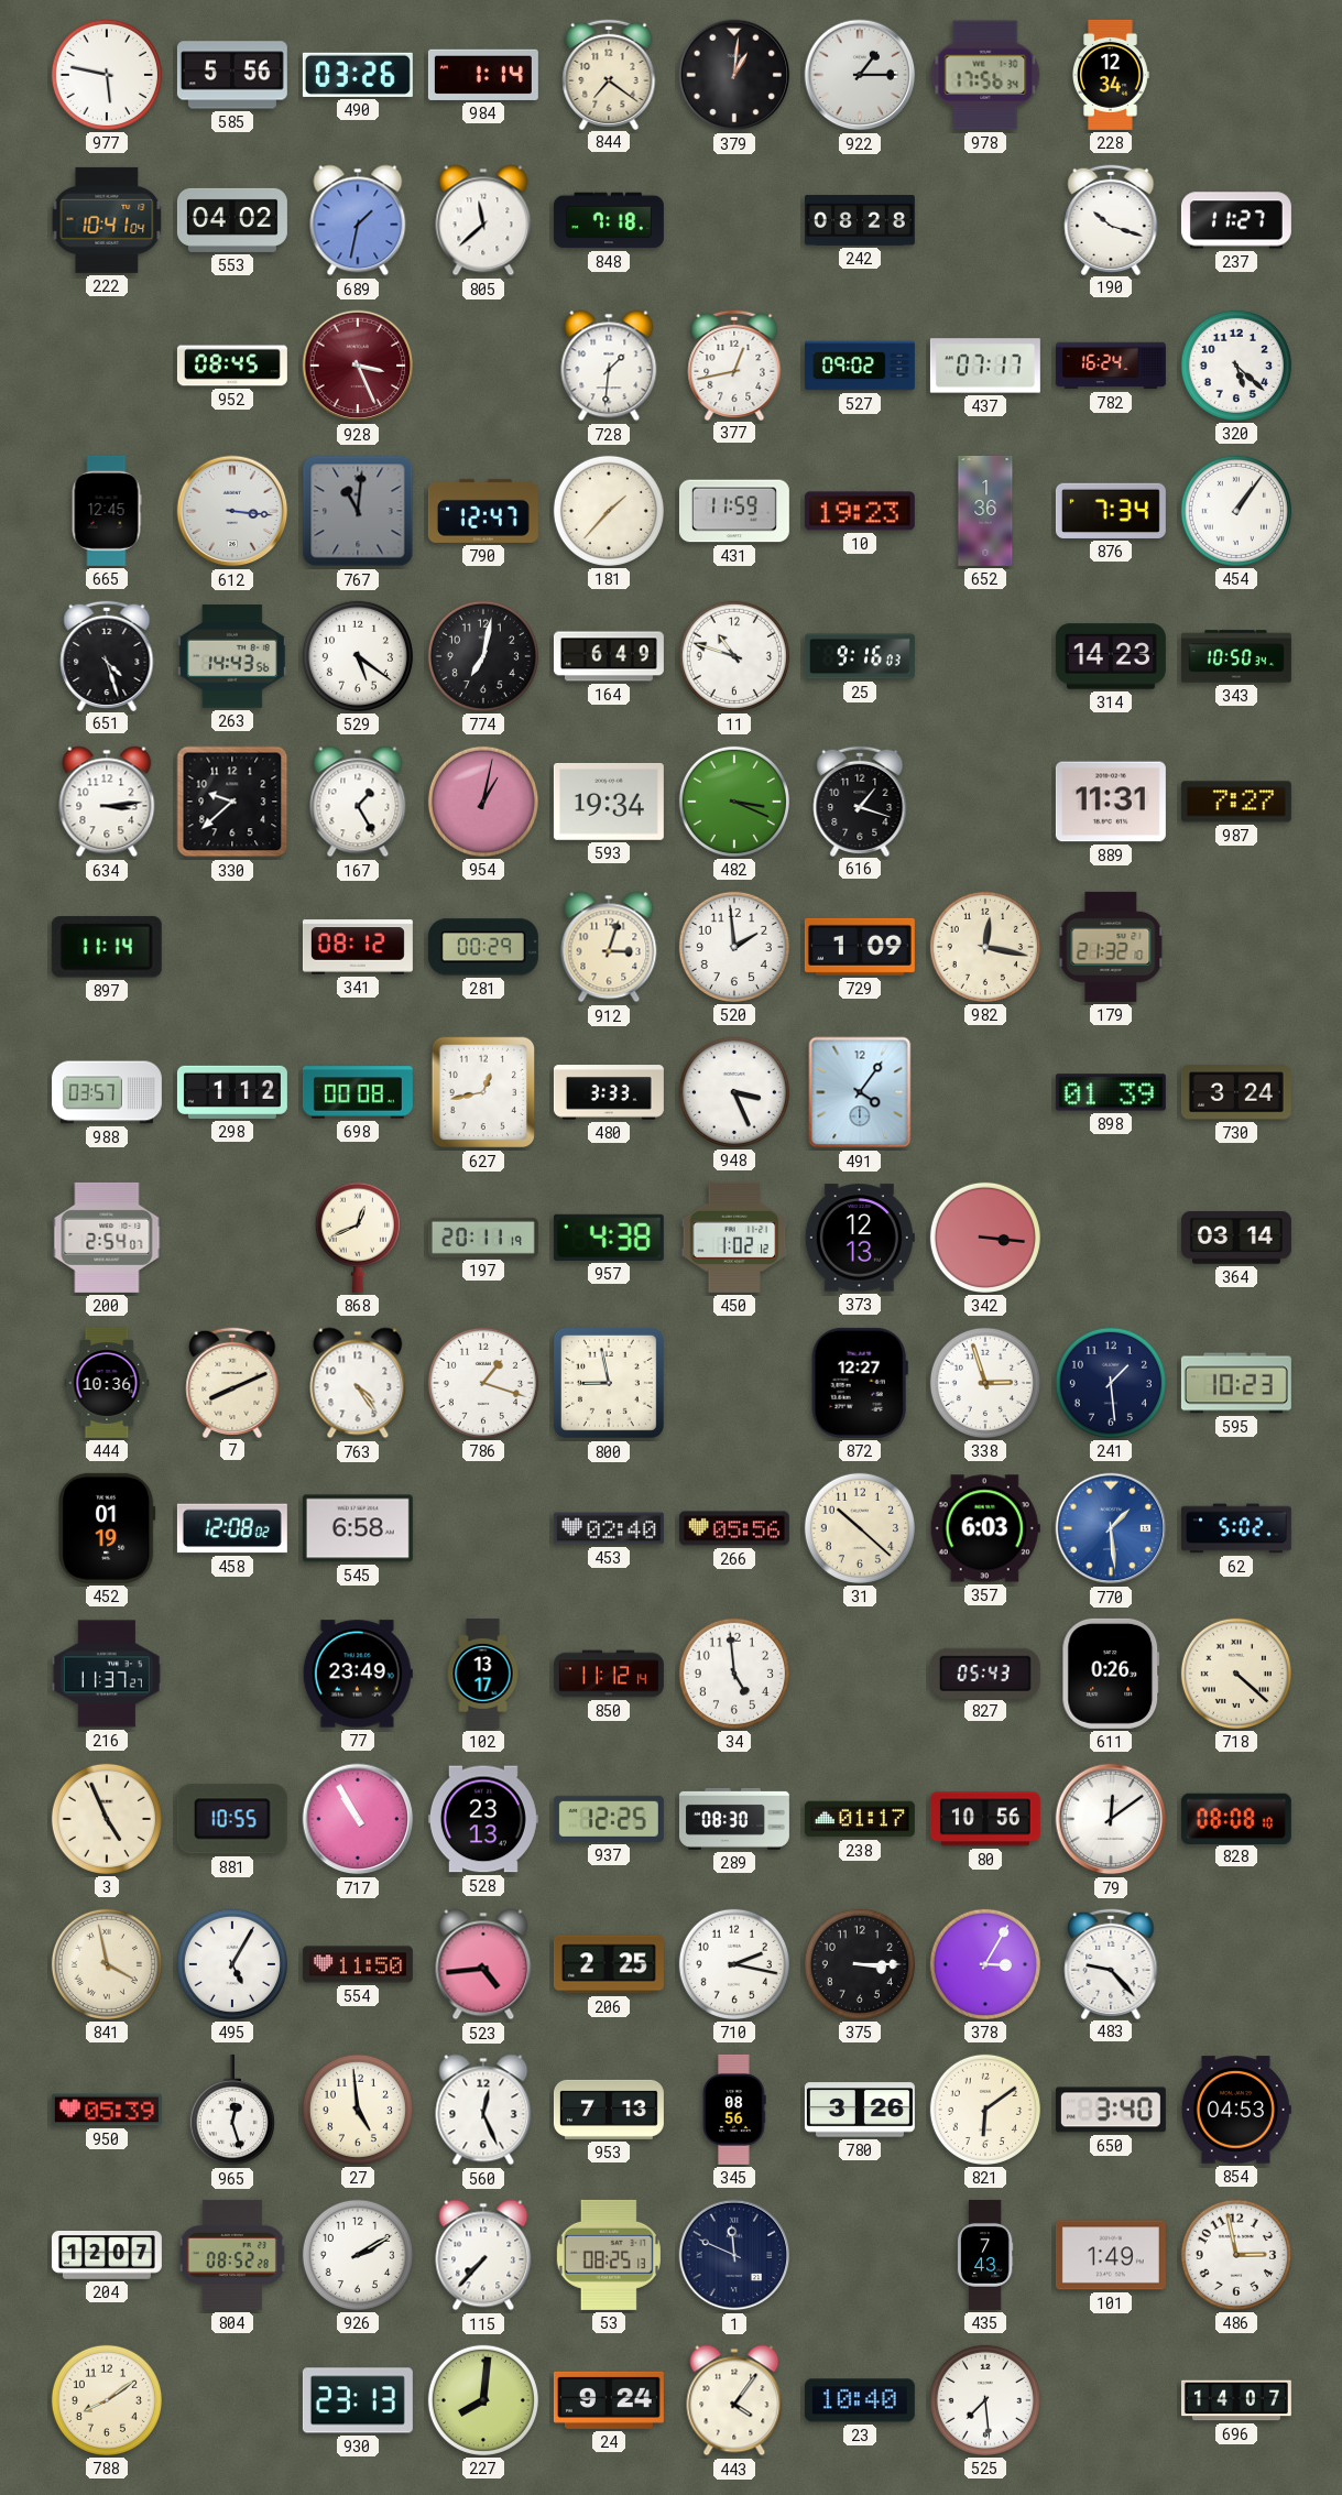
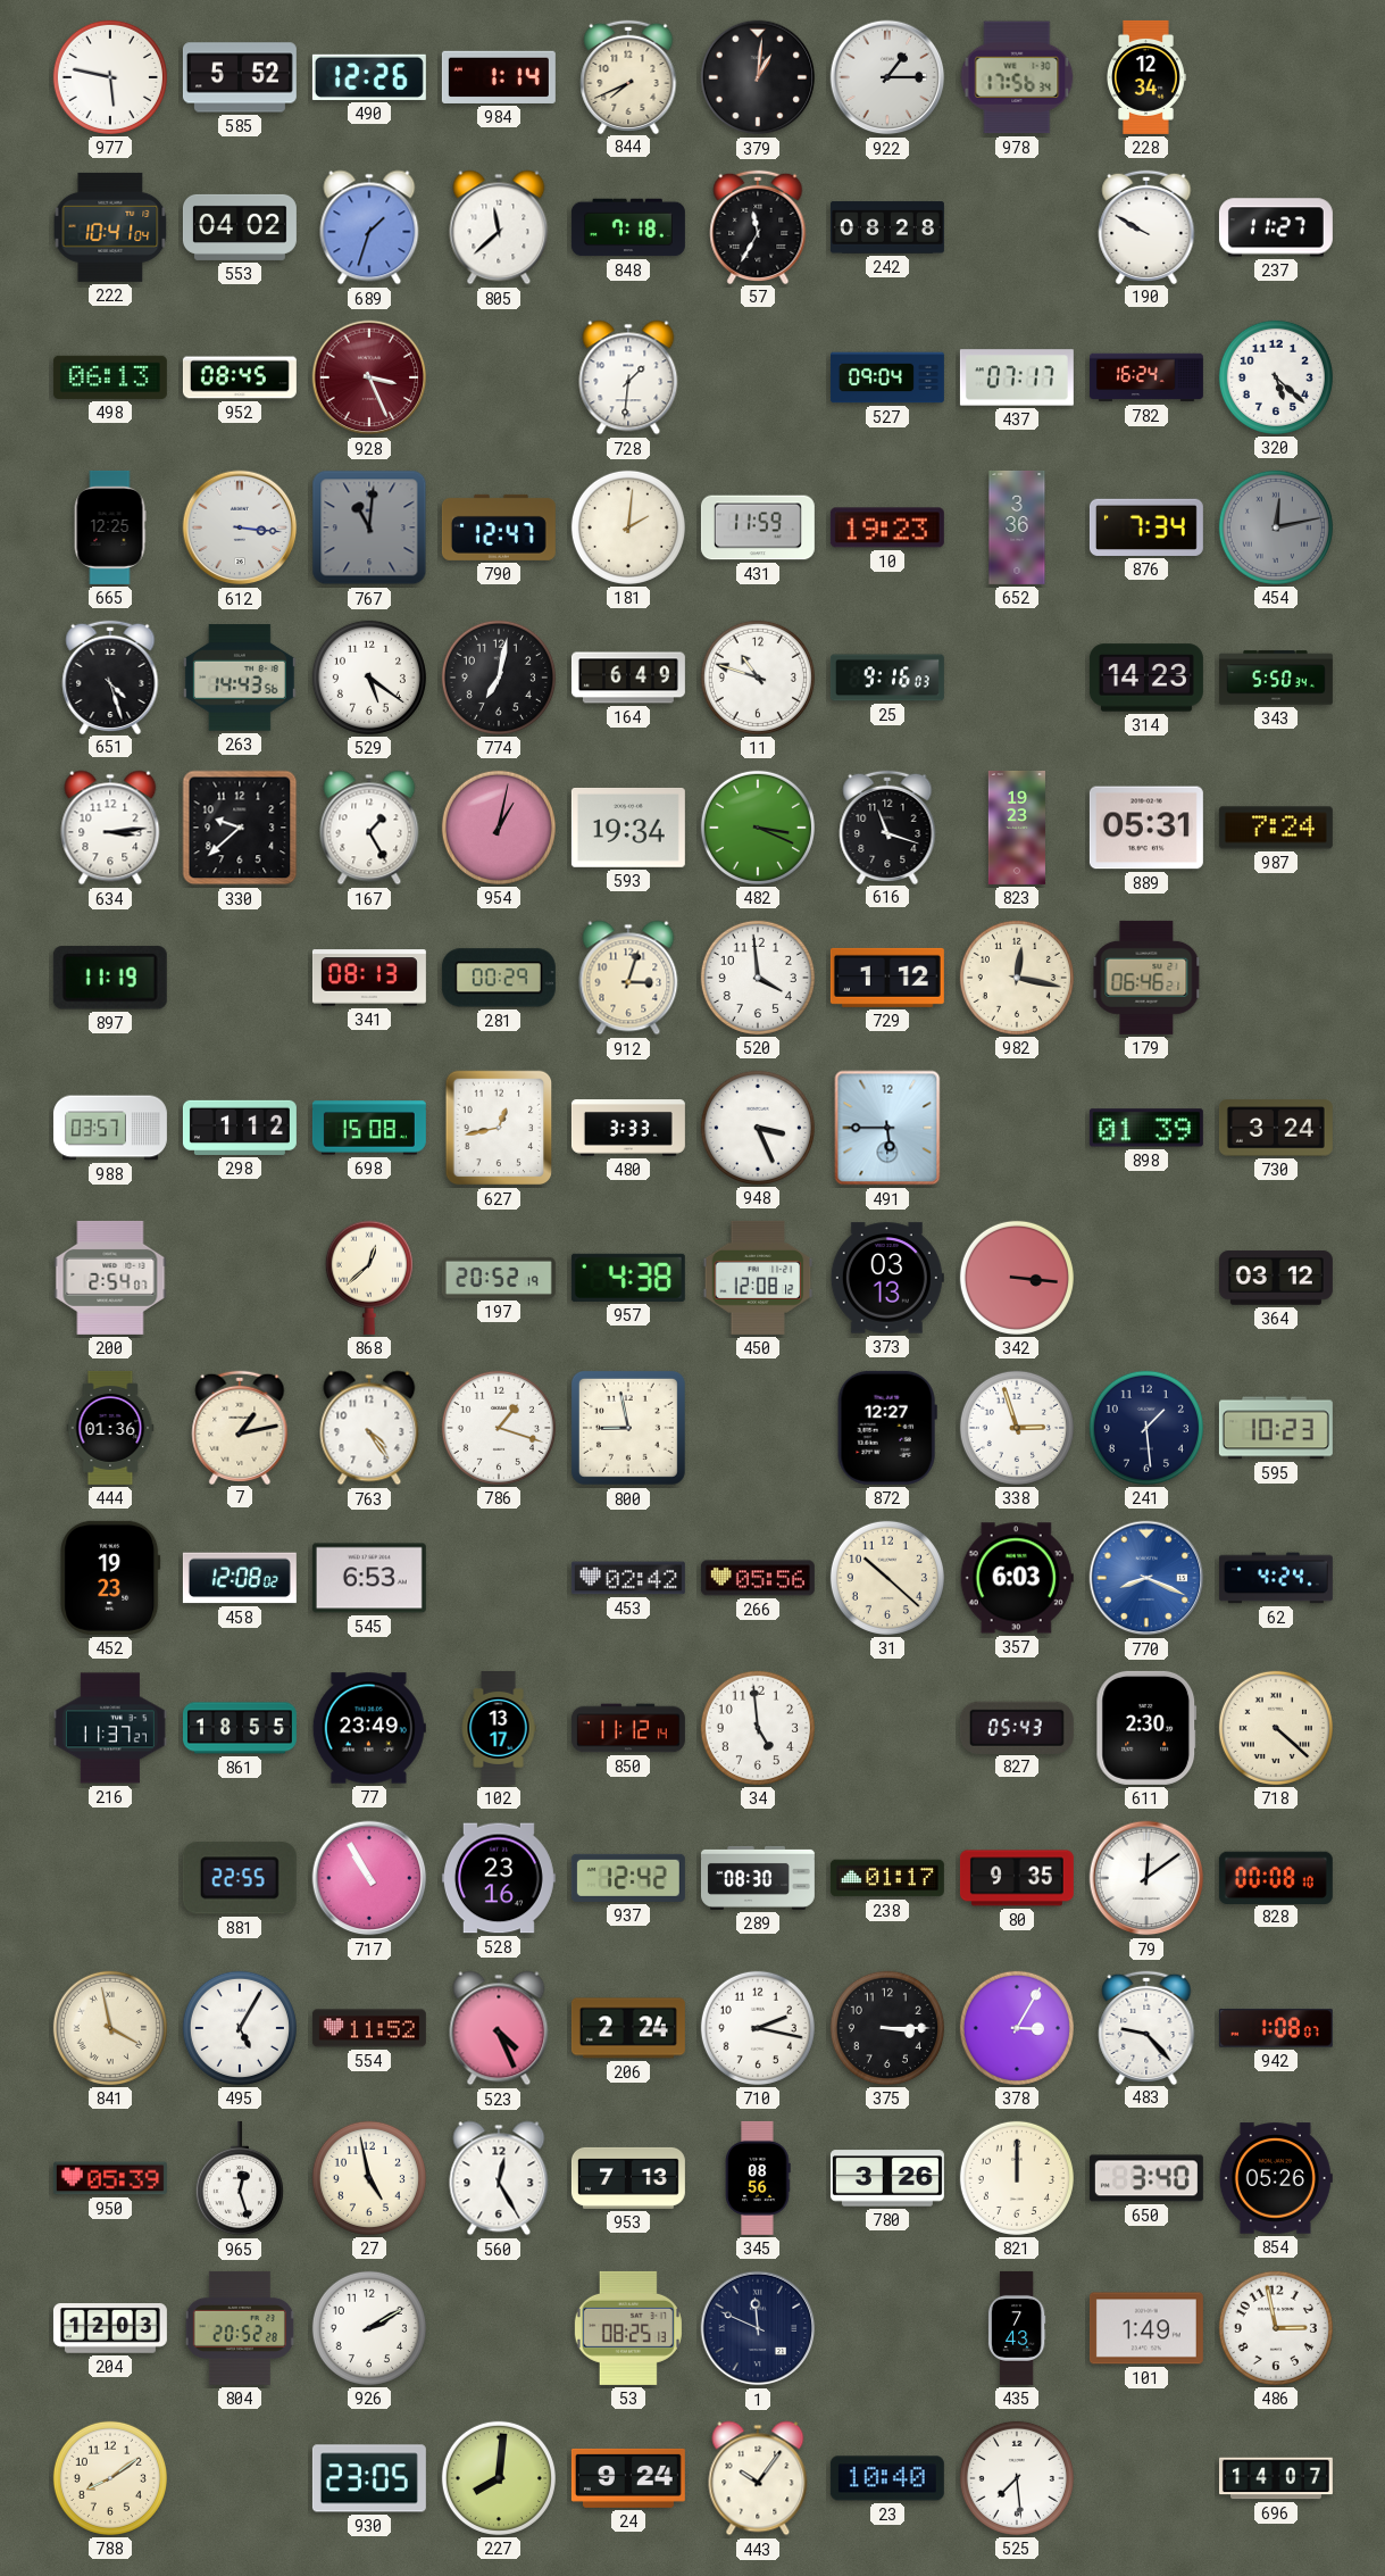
585: 5:56 -> 5:52 (240, 77)
490: 03:26 -> 12:26 (369, 77)
844: 7:21 -> 7:41 (628, 76)
689: 1:32 -> 1:33 (369, 227)
57: none -> 11:35 (758, 226)
190: 10:18 -> 9:50 (1146, 226)
498: none -> 06:13 (110, 377)
377: 12:43 -> none (734, 364)
527: 09:02 -> 09:04 (887, 377)
665: 12:45 -> 12:25 (110, 527)
181: 1:37 -> 2:01 (628, 527)
652: 1:36 -> 3:36 (1017, 527)
454: 1:06 -> 12:13 (1276, 527)
454 dial: white -> grey (1276, 527)
343: 10:50 -> 5:50 (1276, 678)
616: 1:18 -> 11:18 (887, 826)
823: none -> 19:23 (1017, 828)
889: 11:31 -> 05:31 (1146, 828)
987: 7:27 -> 7:24 (1276, 828)
897: 11:14 -> 11:19 (110, 978)
341: 08:12 -> 08:13 (369, 978)
520: 1:59 -> 3:59 (758, 978)
729: 1:09 -> 1:12 (887, 978)
179: 21:32 -> 06:46 (1146, 978)
698: 00:08 -> 15:08 (369, 1128)
491: 4:06 -> 5:45 (887, 1128)
868: 12:41 -> 12:38 (369, 1278)
197: 20:11 -> 20:52 (499, 1278)
450: 1:02 -> 12:08 (758, 1278)
373: 12:13 -> 03:13 (887, 1278)
364: 03:14 -> 03:12 (1276, 1278)
444: 10:36 -> 01:36 (110, 1428)
7: 8:11 -> 1:13 (240, 1427)
452: 01:19 -> 19:23 (110, 1578)
545: 6:58 -> 6:53 (369, 1578)
453: 02:40 -> 02:42 (628, 1578)
770: 1:29 -> 8:19 (1146, 1578)
62: 5:02 -> 4:24 (1276, 1578)
861: none -> 18:55 (240, 1728)
611: 0:26 -> 2:30 (1146, 1728)
3: 4:56 -> none (107, 1819)
881: 10:55 -> 22:55 (240, 1878)
528: 23:13 -> 23:16 (499, 1878)
937: 12:25 -> 12:42 (628, 1878)
80: 10:56 -> 9:35 (1017, 1878)
828: 08:08 -> 00:08 (1276, 1877)
554: 11:50 -> 11:52 (369, 2028)
523: 4:44 -> 4:26 (499, 2028)
206: 2:25 -> 2:24 (628, 2028)
942: none -> 1:08 (1276, 2028)
27: 4:59 -> 4:58 (369, 2178)
560: 12:26 -> 12:25 (499, 2178)
821: 6:09 -> 12:00 (1017, 2178)
854: 04:53 -> 05:26 (1276, 2178)
204: 12:07 -> 12:03 (110, 2329)
804: 08:52 -> 20:52 (240, 2328)
115: 7:37 -> none (483, 2255)
930: 23:13 -> 23:05 (369, 2478)
443: 4:06 -> 10:06 (758, 2478)
